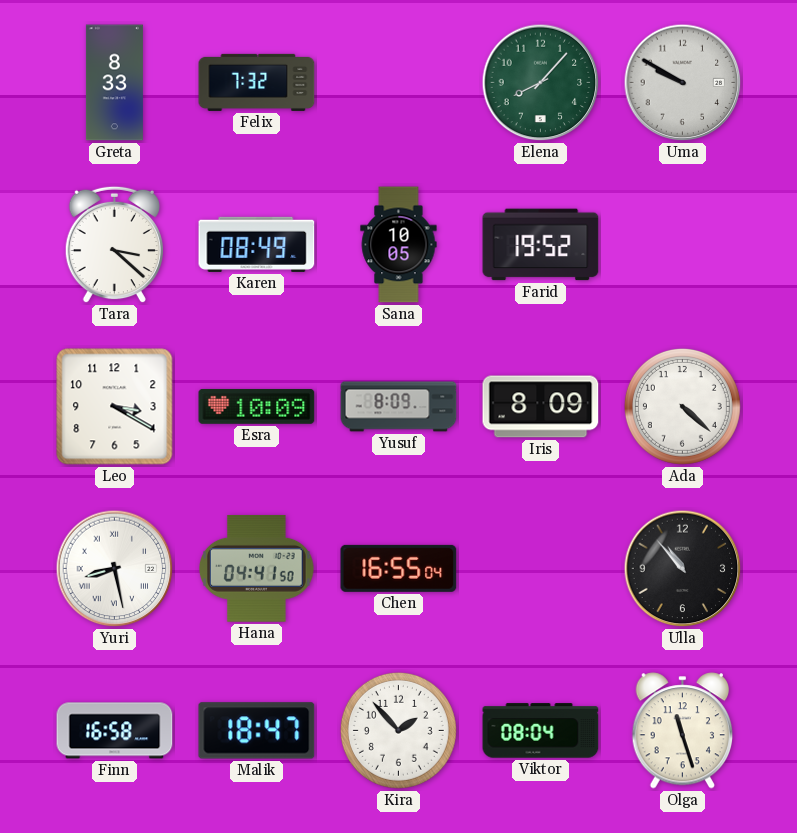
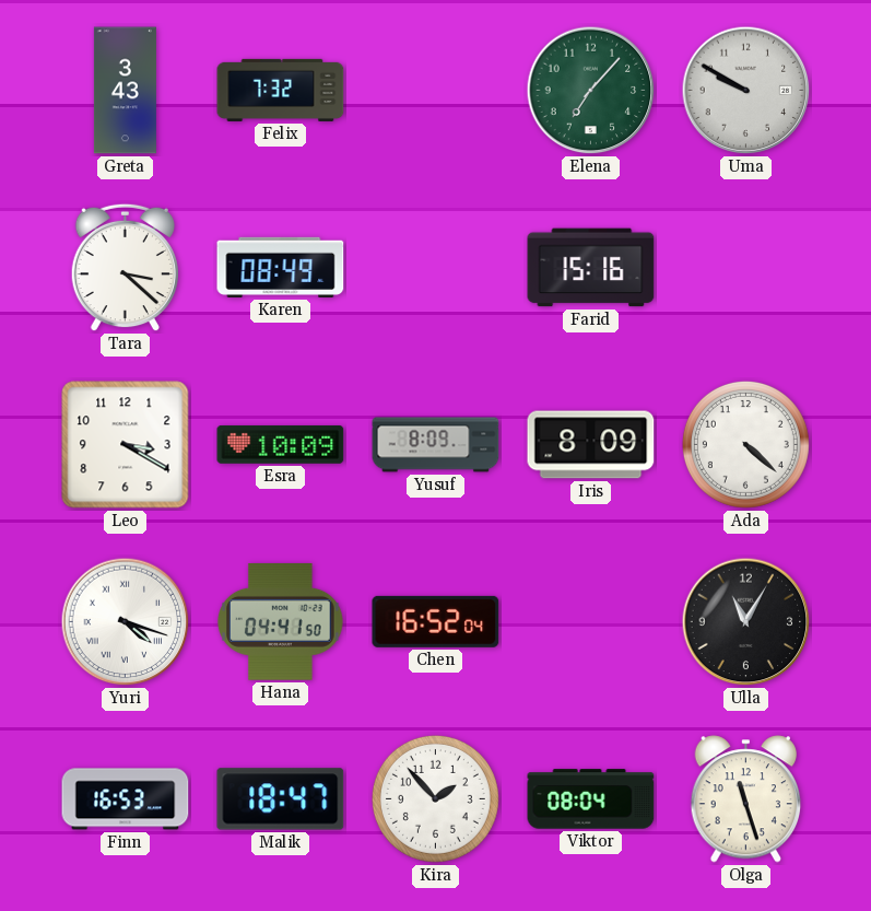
Greta: 8:33 -> 3:43 (125, 91)
Elena: 8:07 -> 7:07 (591, 91)
Sana: 10:05 -> none (399, 245)
Farid: 19:52 -> 15:16 (591, 268)
Yuri: 8:28 -> 4:18 (126, 622)
Chen: 16:55 -> 16:52 (436, 621)
Ulla: 10:53 -> 11:05 (746, 622)
Finn: 16:58 -> 16:53 (126, 799)
